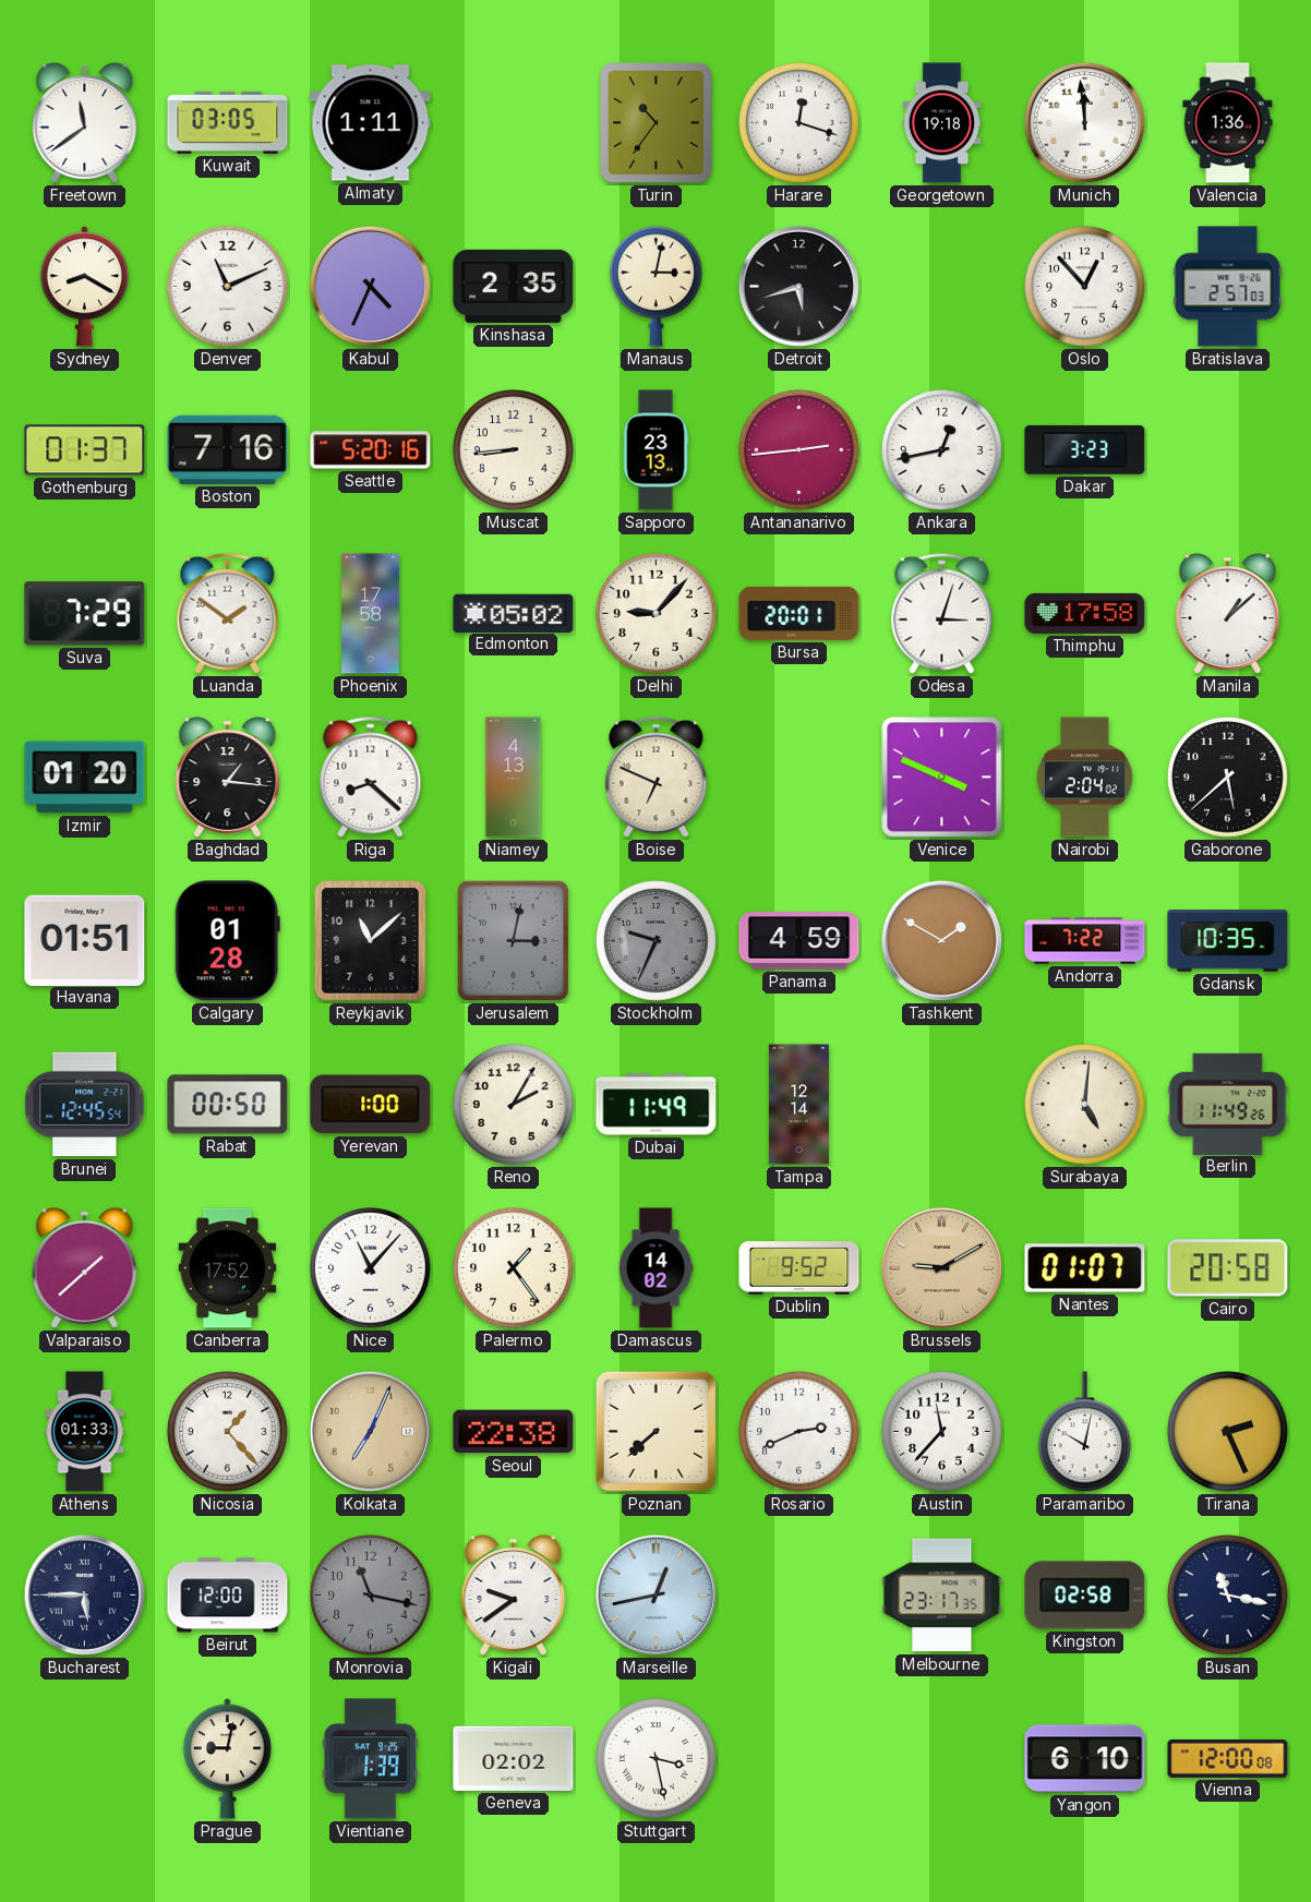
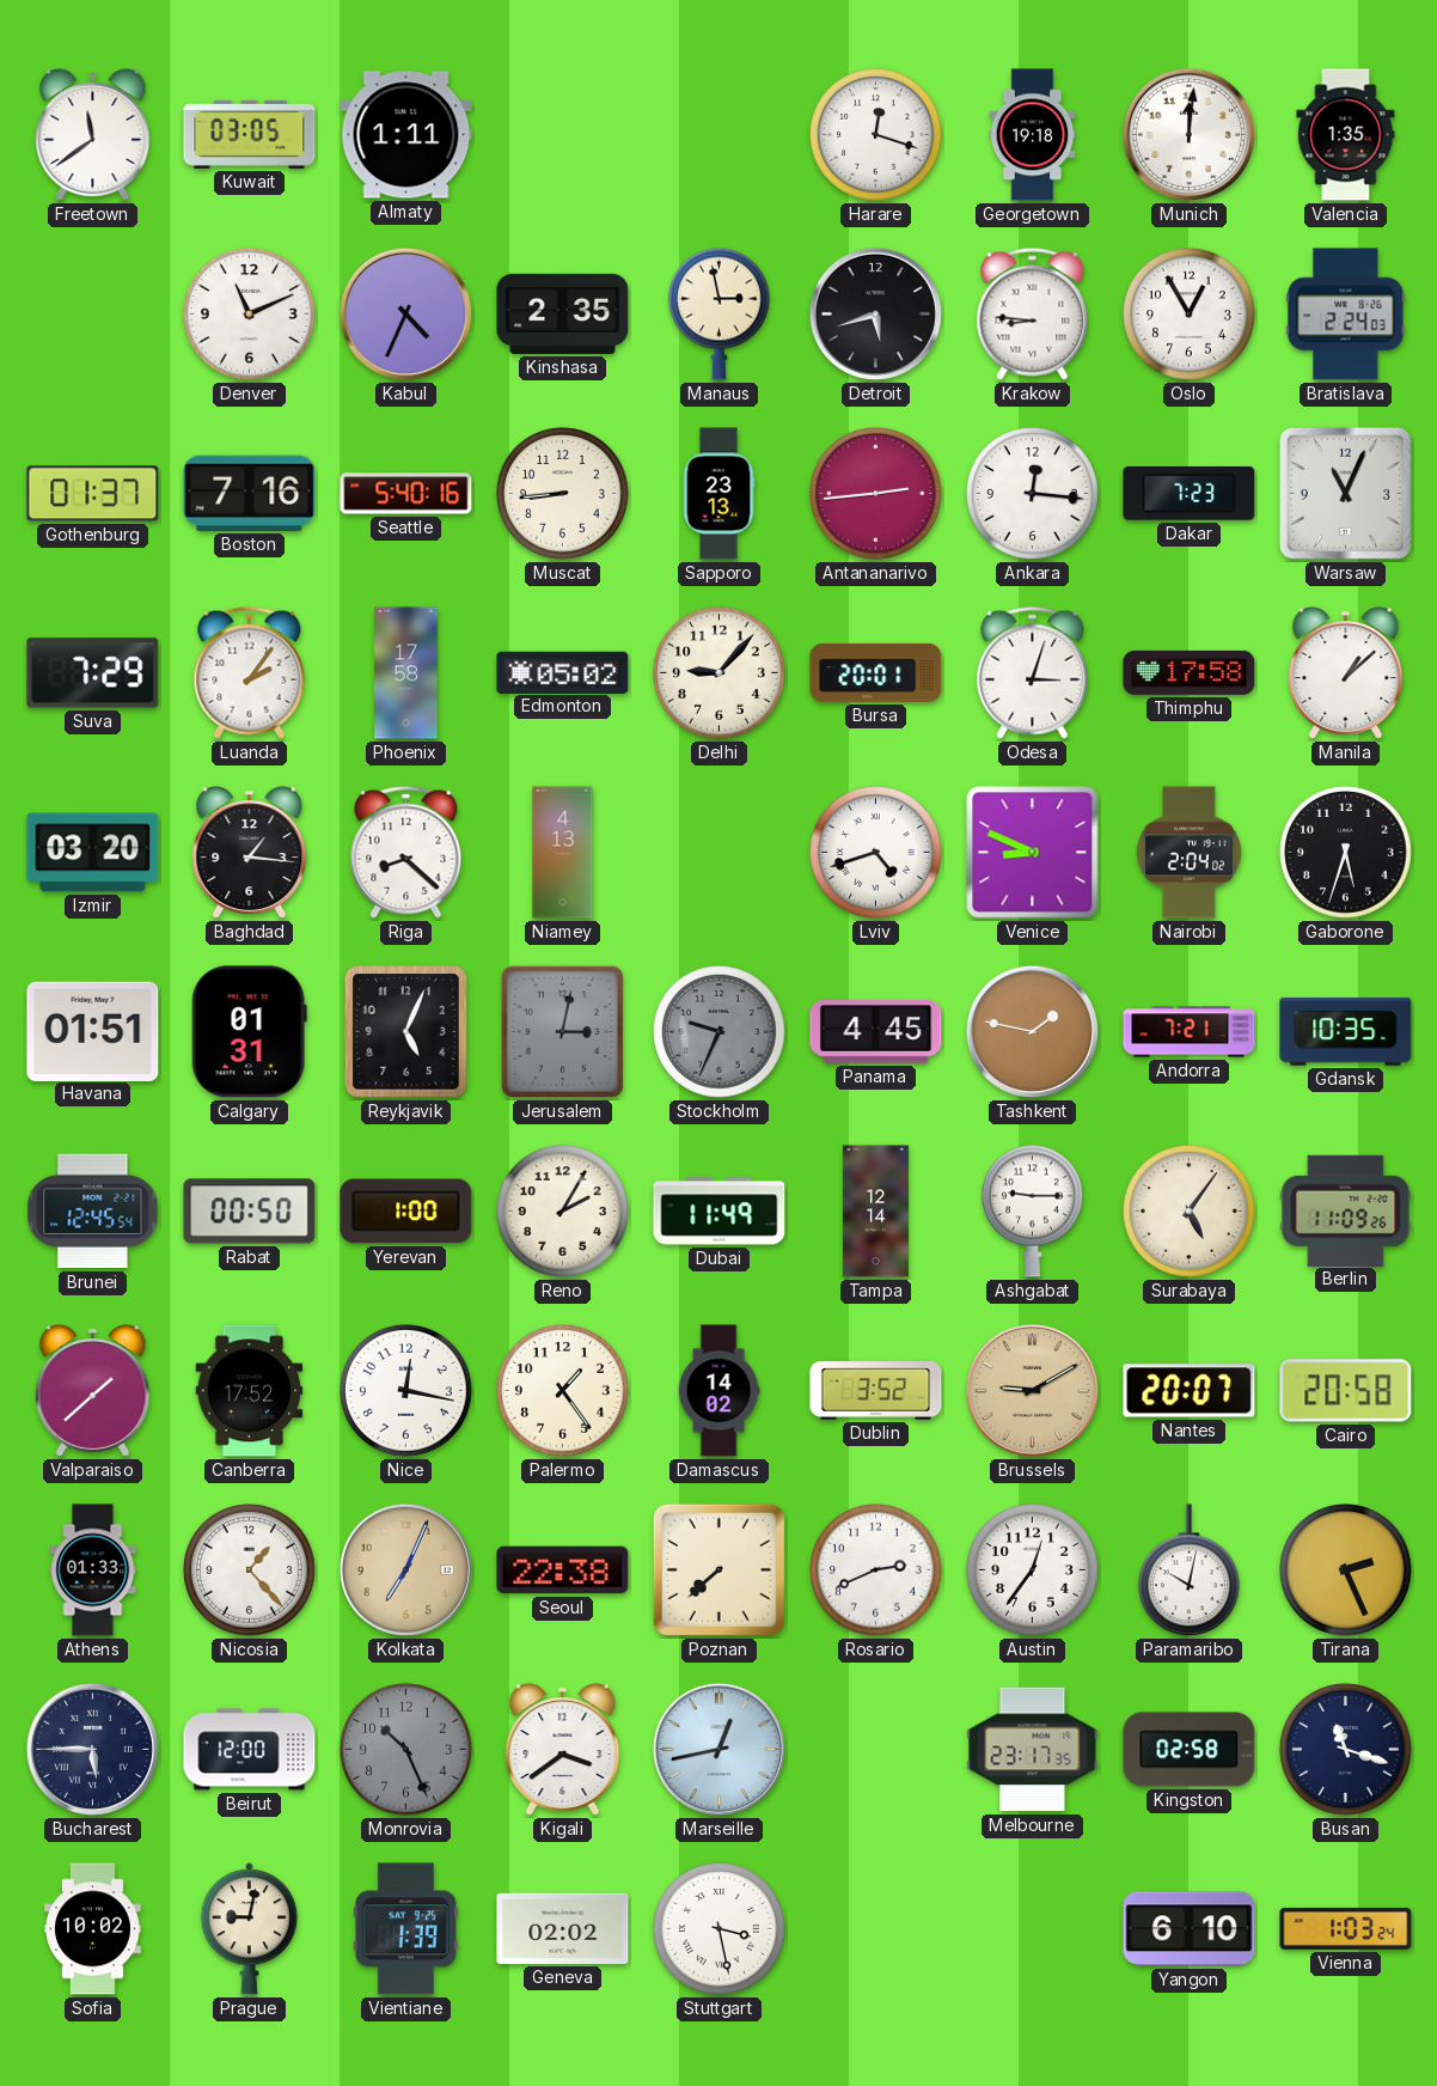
Turin: 10:36 -> none (657, 123)
Munich: 11:59 -> 12:01 (1188, 134)
Valencia: 1:36 -> 1:35 (1346, 135)
Sydney: 8:20 -> none (84, 287)
Manaus: 3:02 -> 2:58 (720, 313)
Krakow: none -> 8:46 (1033, 313)
Oslo: 12:53 -> 12:55 (1190, 315)
Bratislava: 2:57 -> 2:24 (1346, 315)
Seattle: 5:20 -> 5:40 (406, 494)
Ankara: 12:43 -> 12:16 (1033, 494)
Dakar: 3:23 -> 7:23 (1190, 493)
Warsaw: none -> 11:04 (1345, 493)
Luanda: 1:51 -> 2:06 (250, 672)
Izmir: 01:20 -> 03:20 (93, 853)
Boise: 6:49 -> none (657, 777)
Lviv: none -> 4:42 (876, 853)
Venice: 3:49 -> 8:49 (1033, 853)
Gaborone: 5:38 -> 5:33 (1346, 853)
Calgary: 01:28 -> 01:31 (249, 1032)
Reykjavik: 11:08 -> 5:04 (406, 1032)
Panama: 4:59 -> 4:45 (876, 1032)
Tashkent: 1:50 -> 1:47 (1032, 1031)
Andorra: 7:22 -> 7:21 (1190, 1032)
Ashgabat: none -> 9:15 (1033, 1210)
Surabaya: 5:01 -> 5:06 (1190, 1212)
Berlin: 11:49 -> 11:09 (1346, 1210)
Nice: 11:07 -> 12:17 (406, 1391)
Dublin: 9:52 -> 3:52 (876, 1391)
Nantes: 01:07 -> 20:07 (1190, 1391)
Austin: 11:37 -> 12:36 (1033, 1570)
Monrovia: 11:17 -> 10:26 (406, 1750)
Kigali: 9:39 -> 3:39 (563, 1750)
Busan: 11:17 -> 11:18 (1346, 1750)
Sofia: none -> 10:02 (93, 1929)
Vienna: 12:00 -> 1:03 (1346, 1928)
